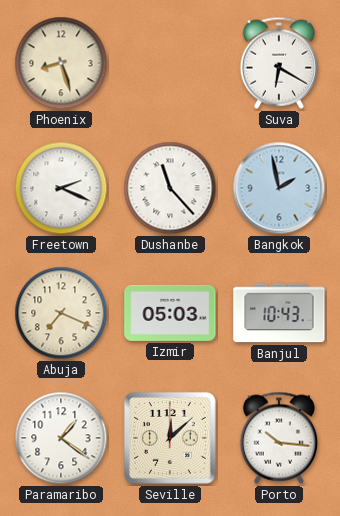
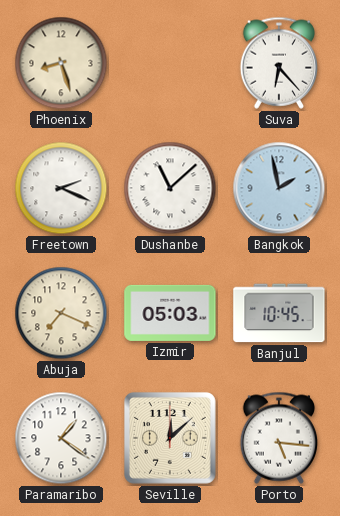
Suva: 6:20 -> 6:23 (279, 63)
Dushanbe: 11:23 -> 11:08 (170, 188)
Banjul: 10:43 -> 10:45 (279, 313)
Porto: 10:16 -> 5:16 (279, 438)
